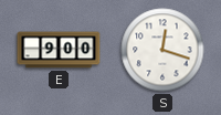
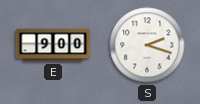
S: 12:18 -> 2:18 (147, 45)
